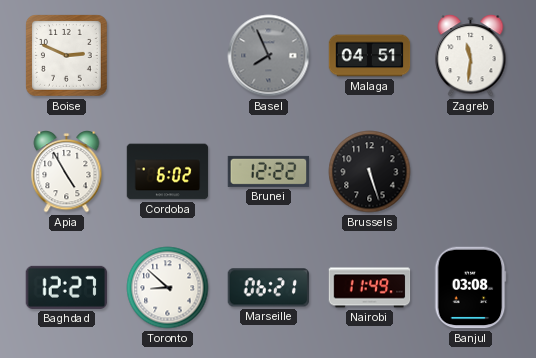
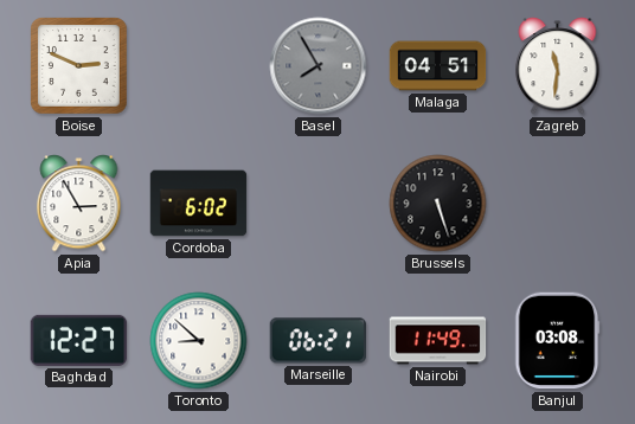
Basel: 7:56 -> 7:55 (319, 66)
Apia: 4:55 -> 2:55 (79, 204)
Brunei: 12:22 -> none (269, 171)
